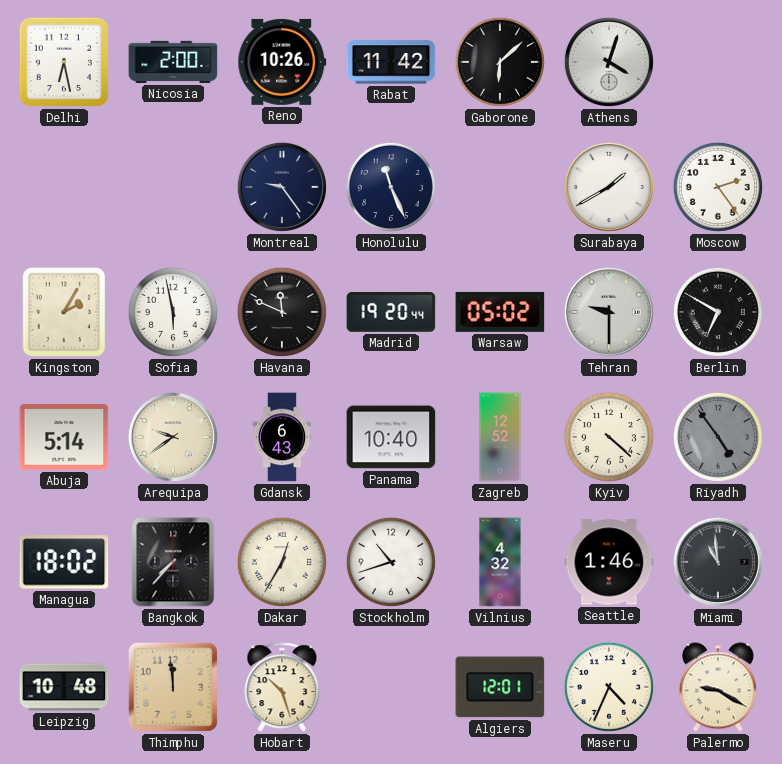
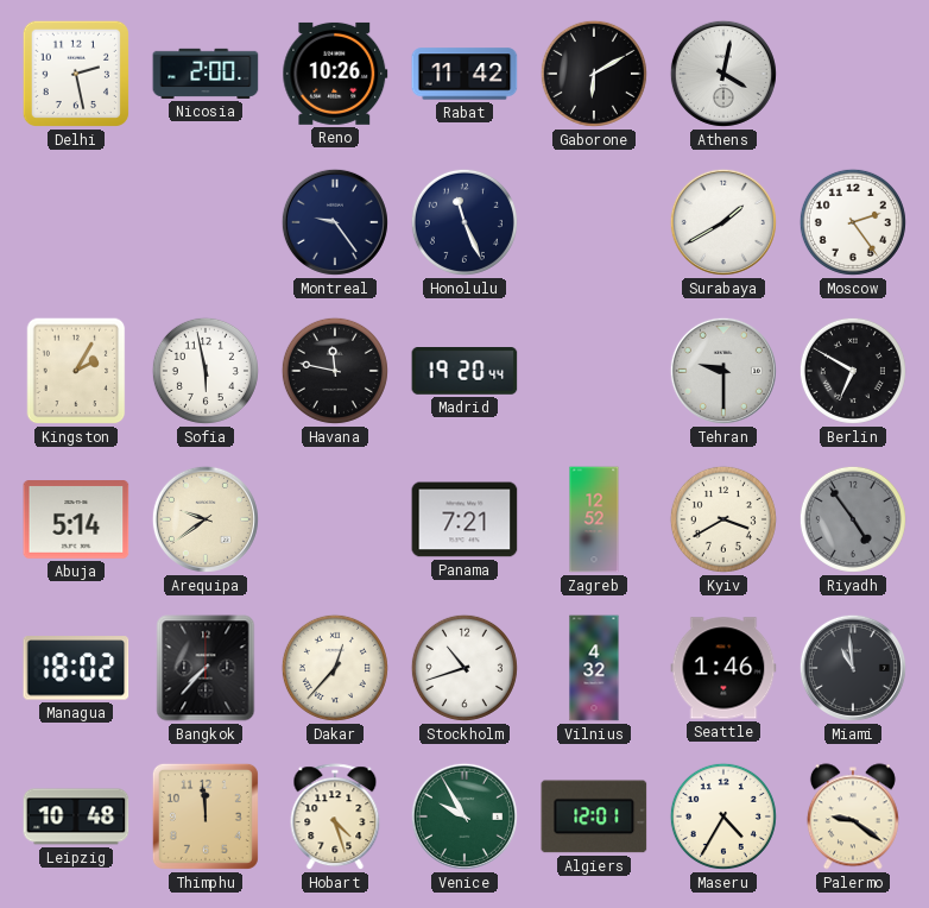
Delhi: 6:28 -> 2:28 (76, 74)
Gaborone: 6:08 -> 6:10 (594, 74)
Athens: 4:03 -> 4:02 (723, 74)
Havana: 11:49 -> 11:47 (335, 371)
Warsaw: 05:02 -> none (500, 312)
Gdansk: 6:43 -> none (282, 437)
Panama: 10:40 -> 7:21 (464, 519)
Kyiv: 4:22 -> 3:40 (723, 519)
Dakar: 12:35 -> 12:37 (335, 668)
Hobart: 10:27 -> 4:27 (335, 818)
Venice: none -> 9:55 (464, 816)
Maseru: 4:34 -> 4:35 (723, 816)
Palermo: 9:20 -> 9:21 (853, 816)
